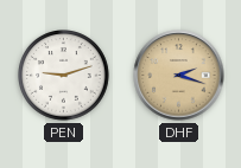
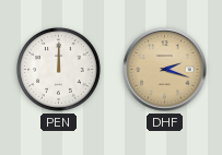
PEN: 9:12 -> 12:00 (59, 70)
